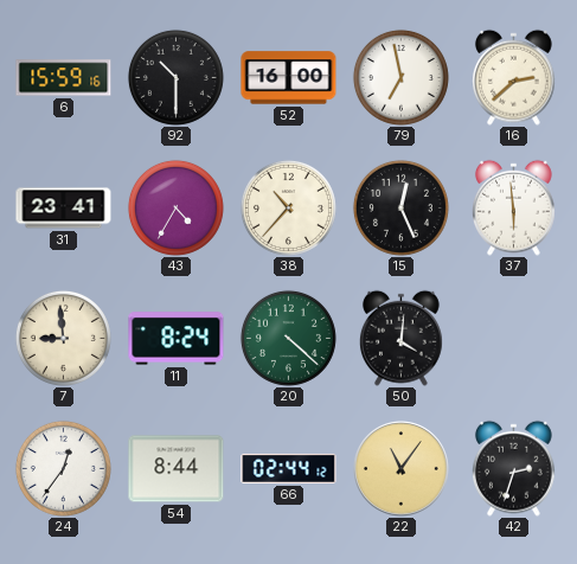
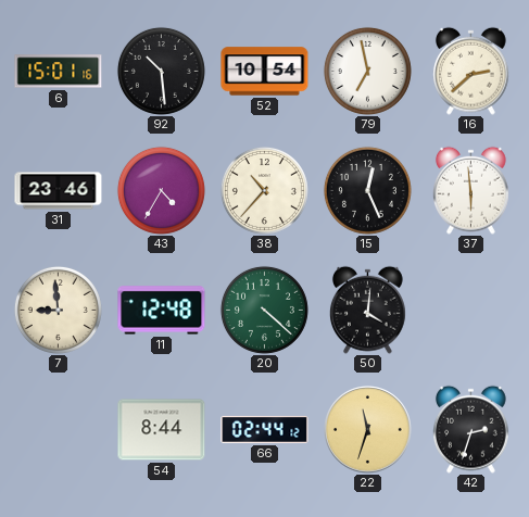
6: 15:59 -> 15:01 (59, 72)
92: 10:30 -> 10:29 (161, 71)
52: 16:00 -> 10:54 (265, 72)
31: 23:41 -> 23:46 (59, 191)
11: 8:24 -> 12:48 (162, 311)
24: 12:36 -> none (63, 468)
22: 11:06 -> 11:33 (368, 430)
